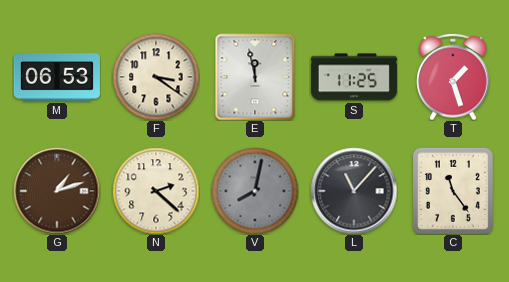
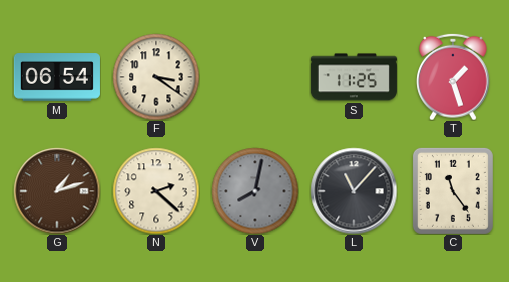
M: 06:53 -> 06:54 (57, 77)
E: 11:58 -> none (255, 77)
